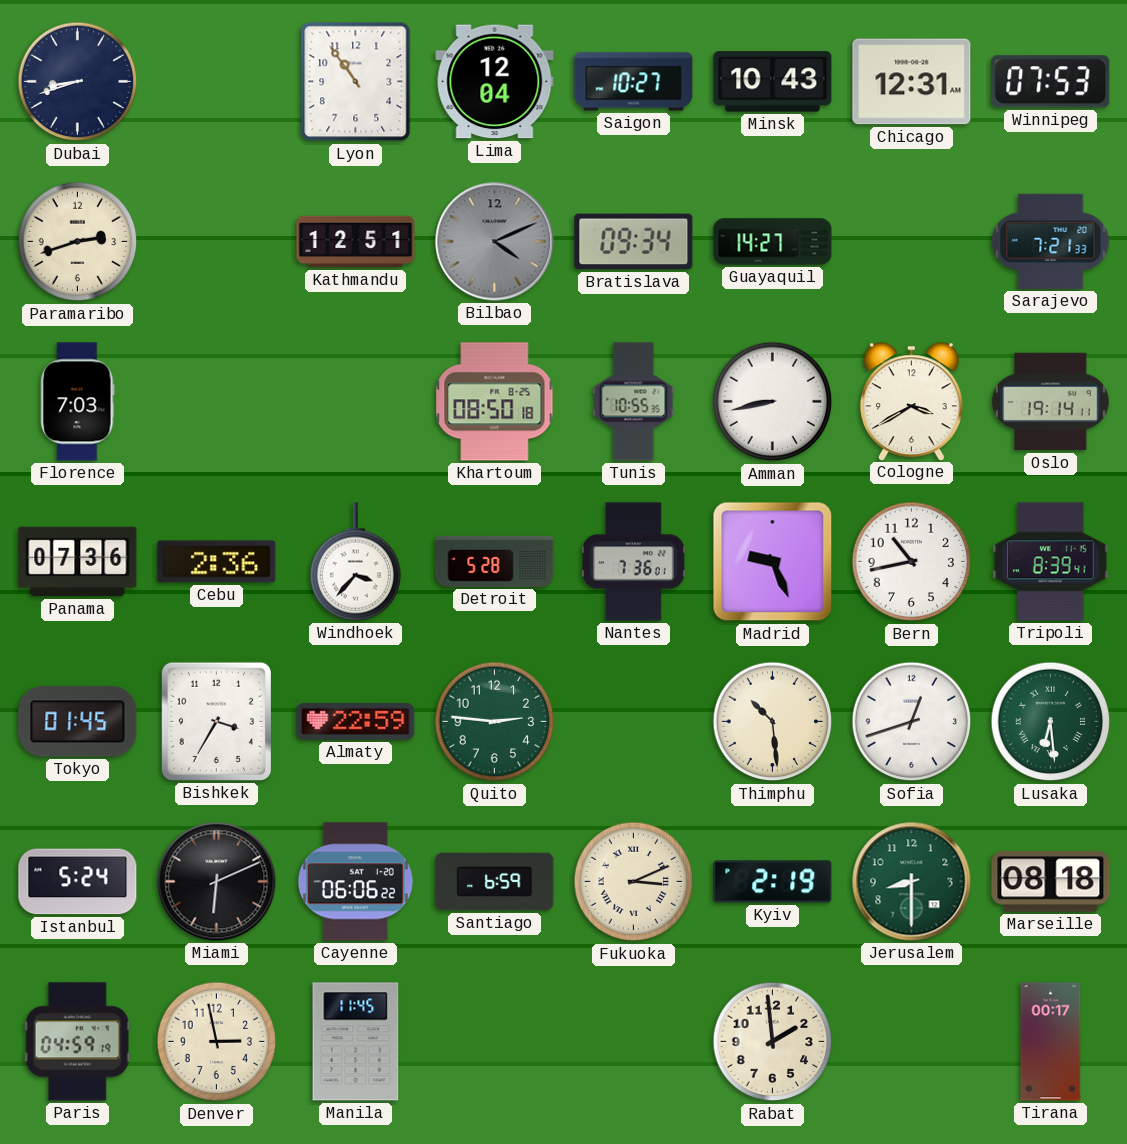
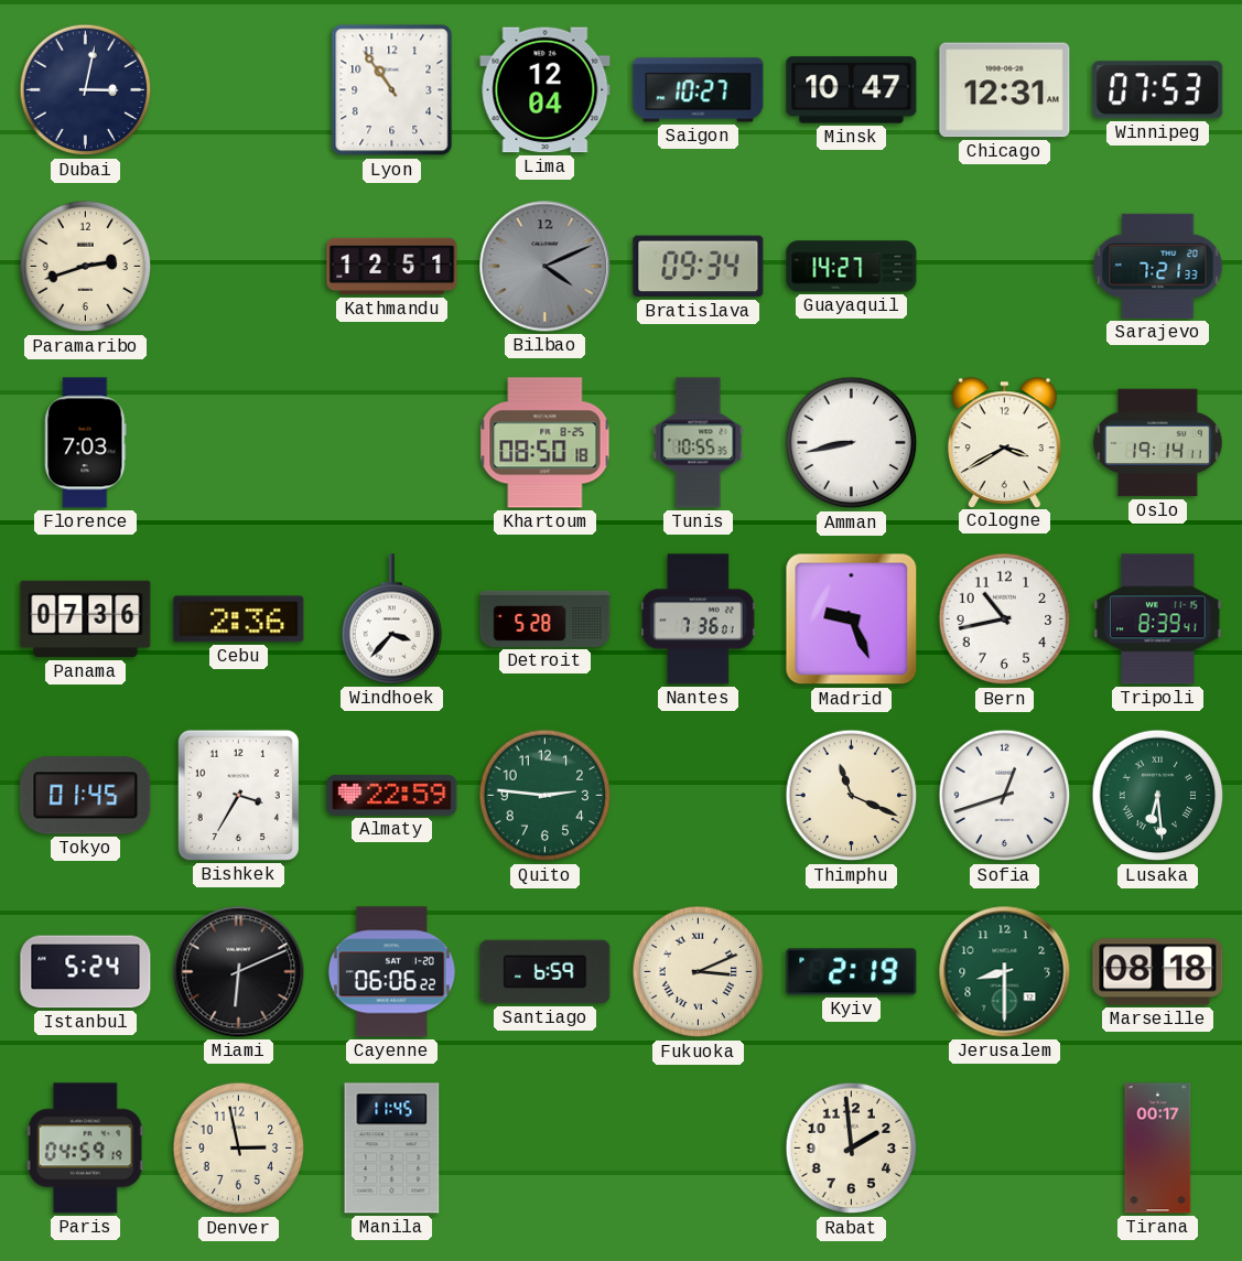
Dubai: 8:42 -> 3:02 (86, 90)
Minsk: 10:43 -> 10:47 (852, 90)
Thimphu: 10:29 -> 11:19 (852, 796)
